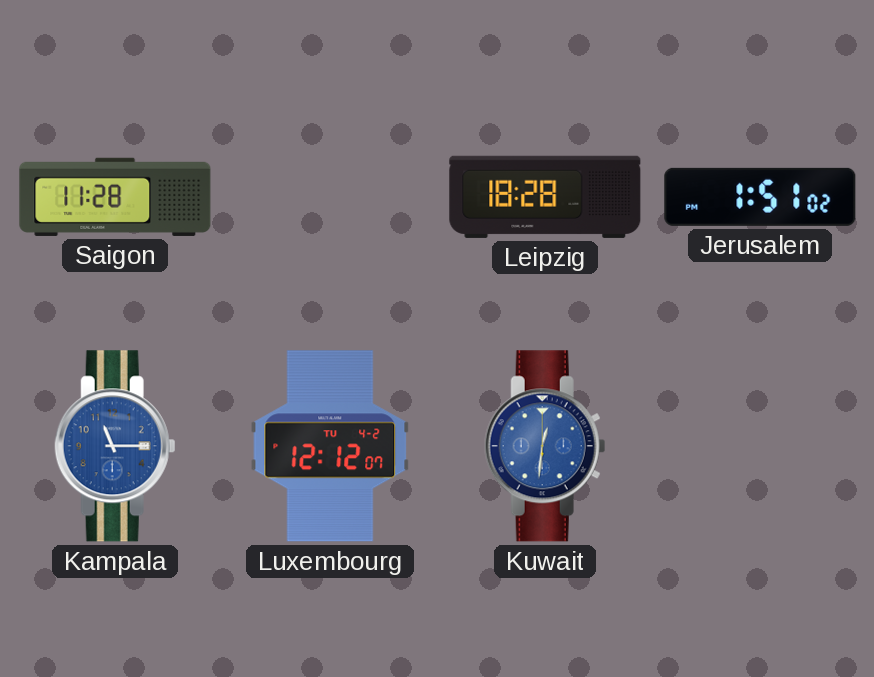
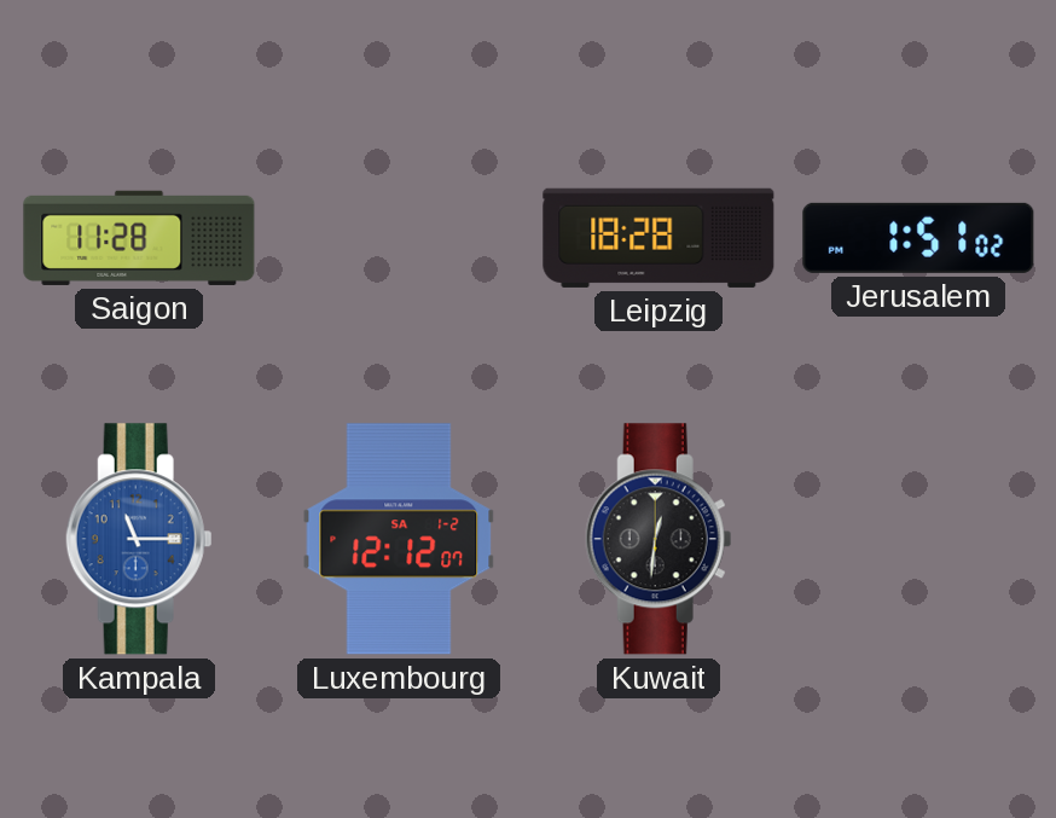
Luxembourg date: TU 4-2 -> SA 1-2 (399, 539)
Kuwait dial: blue -> black (658, 539)
